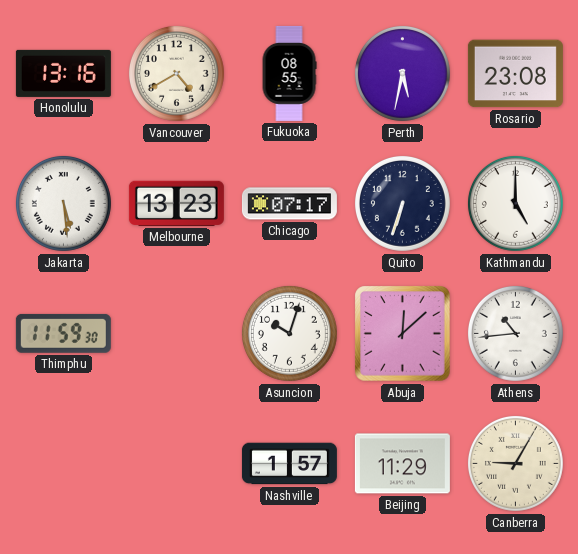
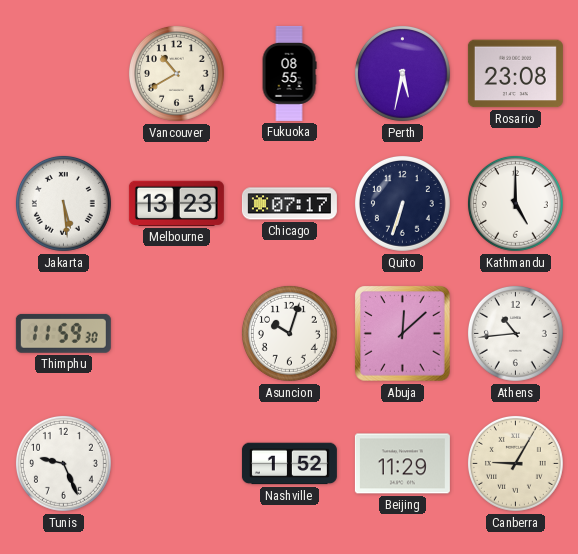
Honolulu: 13:16 -> none (63, 73)
Vancouver: 4:40 -> 10:40 (176, 73)
Tunis: none -> 9:26 (63, 463)
Nashville: 1:57 -> 1:52 (289, 464)
